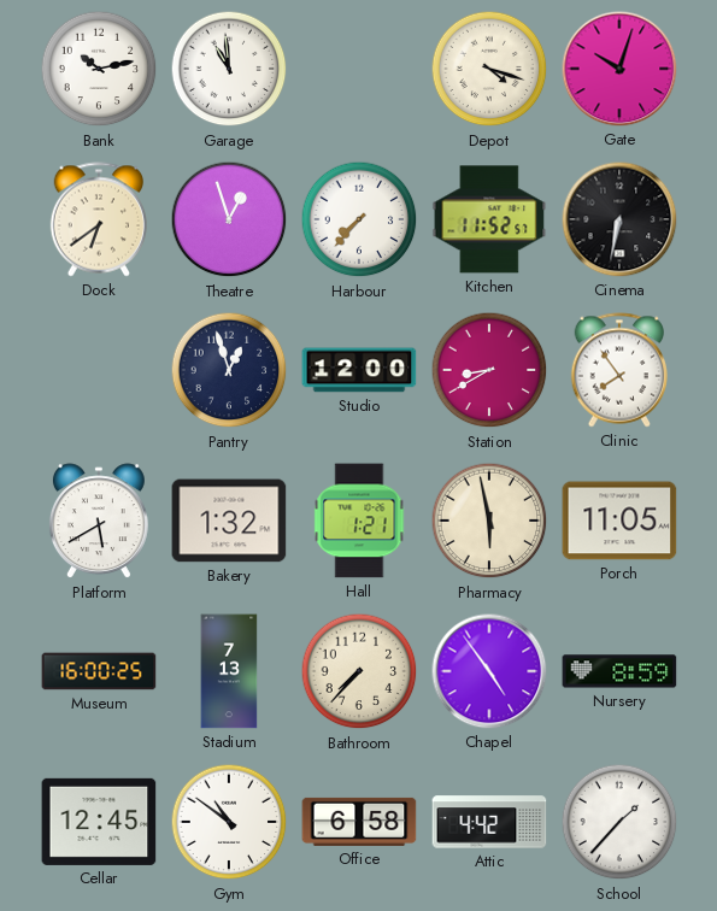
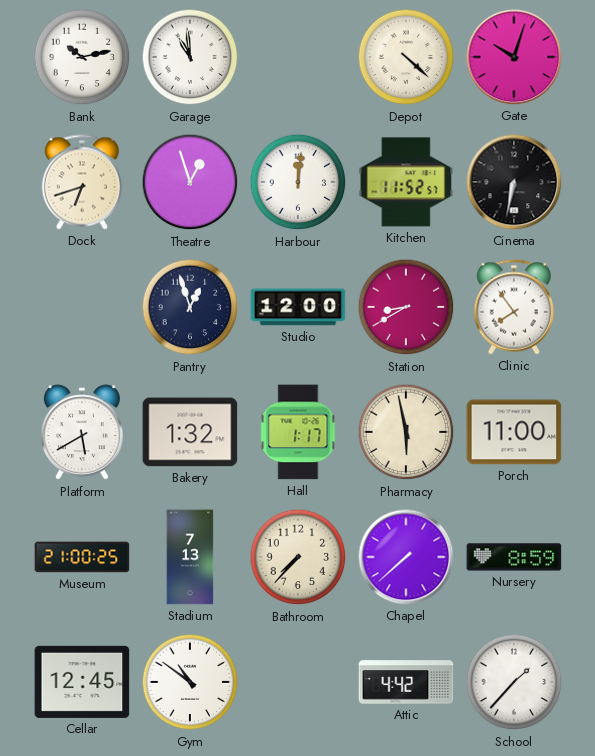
Depot: 4:18 -> 4:22 (406, 57)
Dock: 6:39 -> 6:42 (82, 182)
Harbour: 7:37 -> 12:01 (298, 182)
Hall: 1:21 -> 1:17 (298, 432)
Porch: 11:05 -> 11:00 (514, 432)
Museum: 16:00 -> 21:00 (82, 557)
Chapel: 4:54 -> 7:38 (406, 557)
Office: 6:58 -> none (359, 822)
